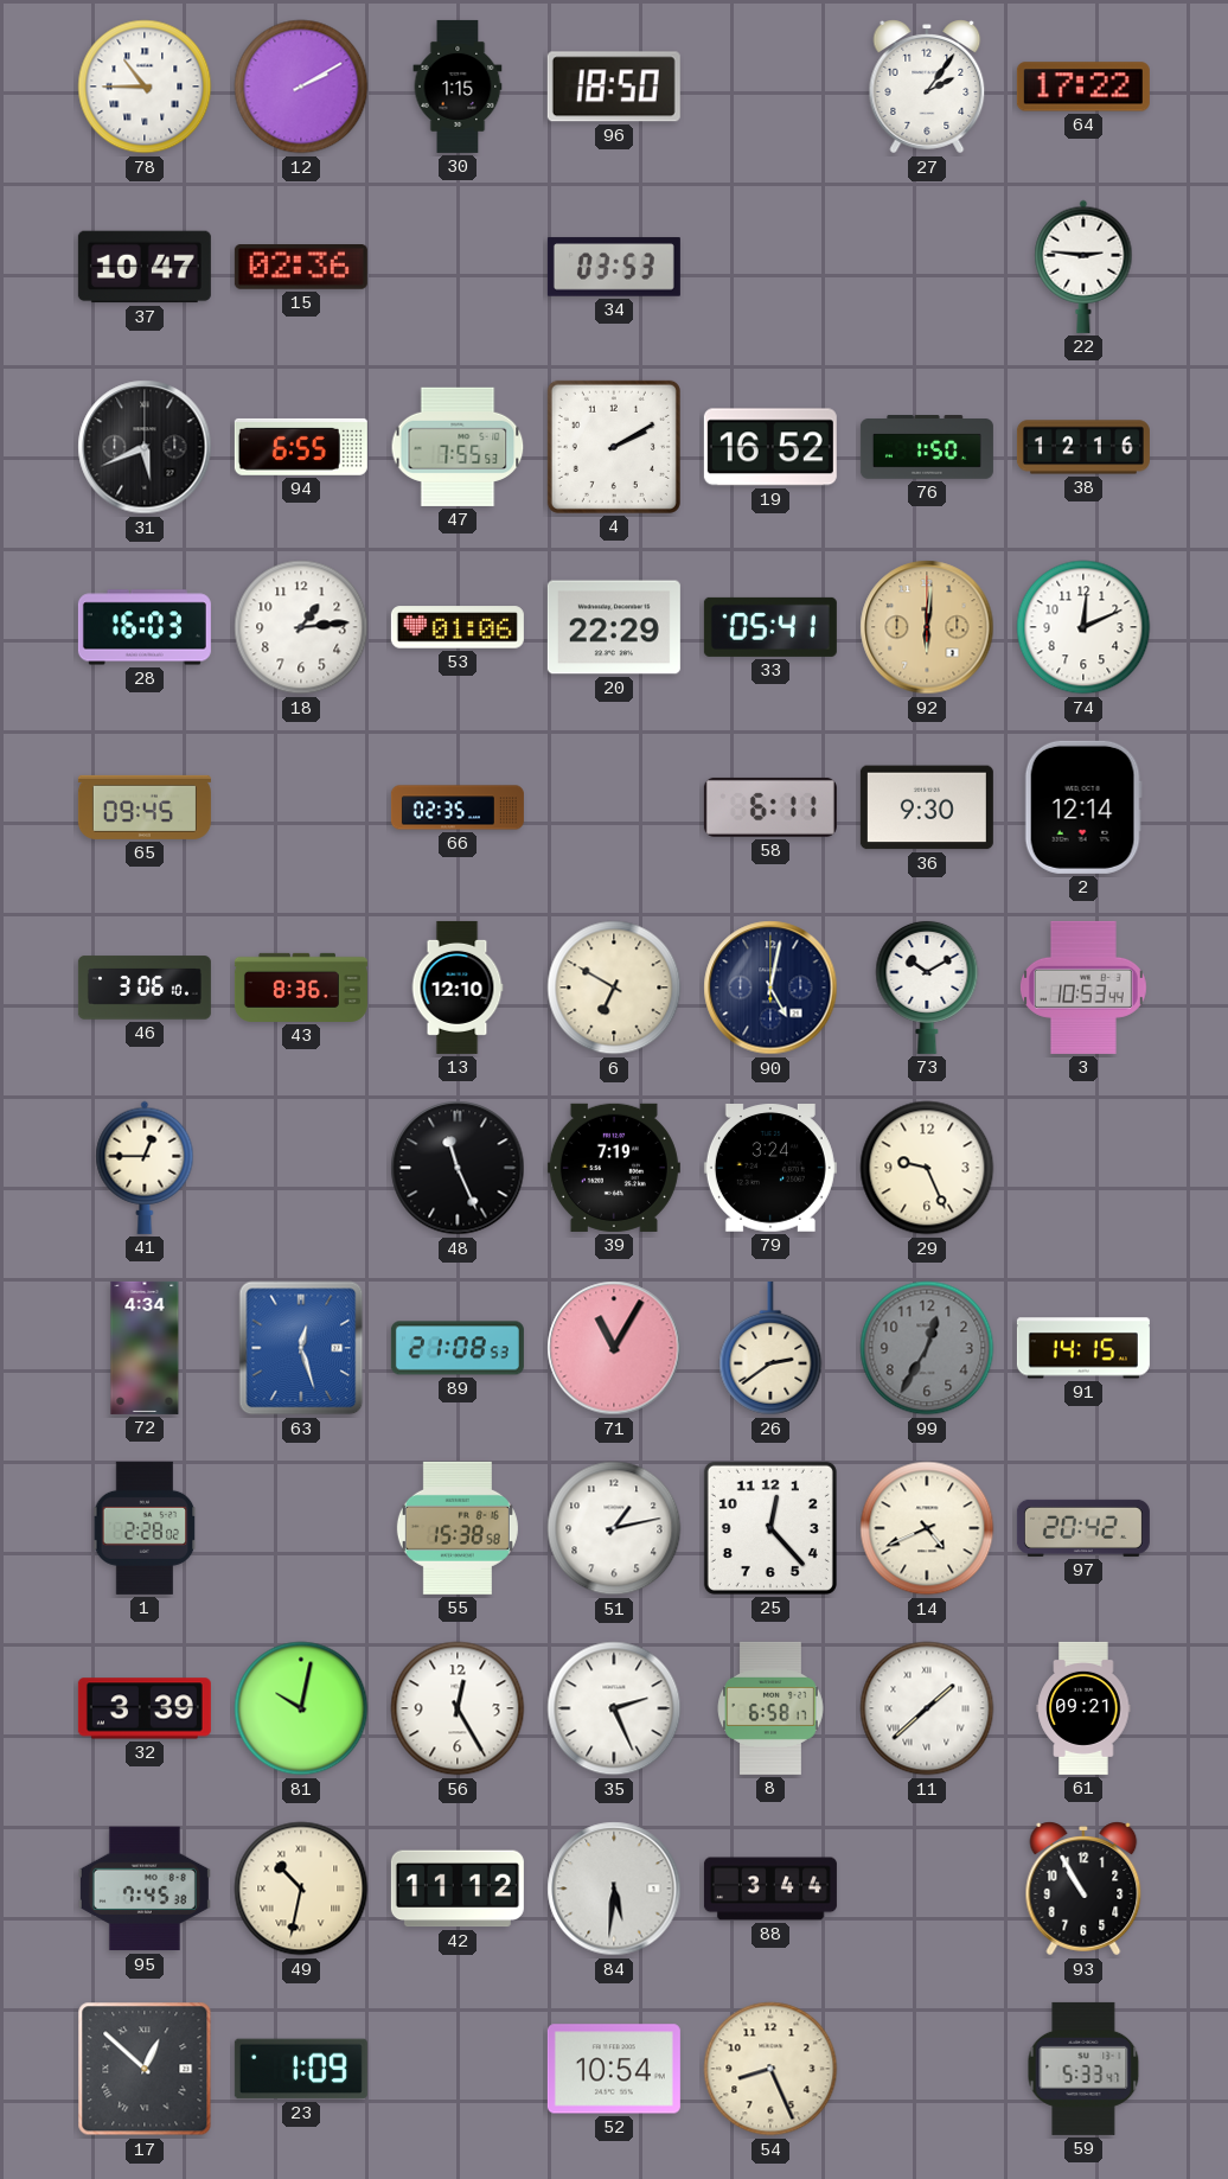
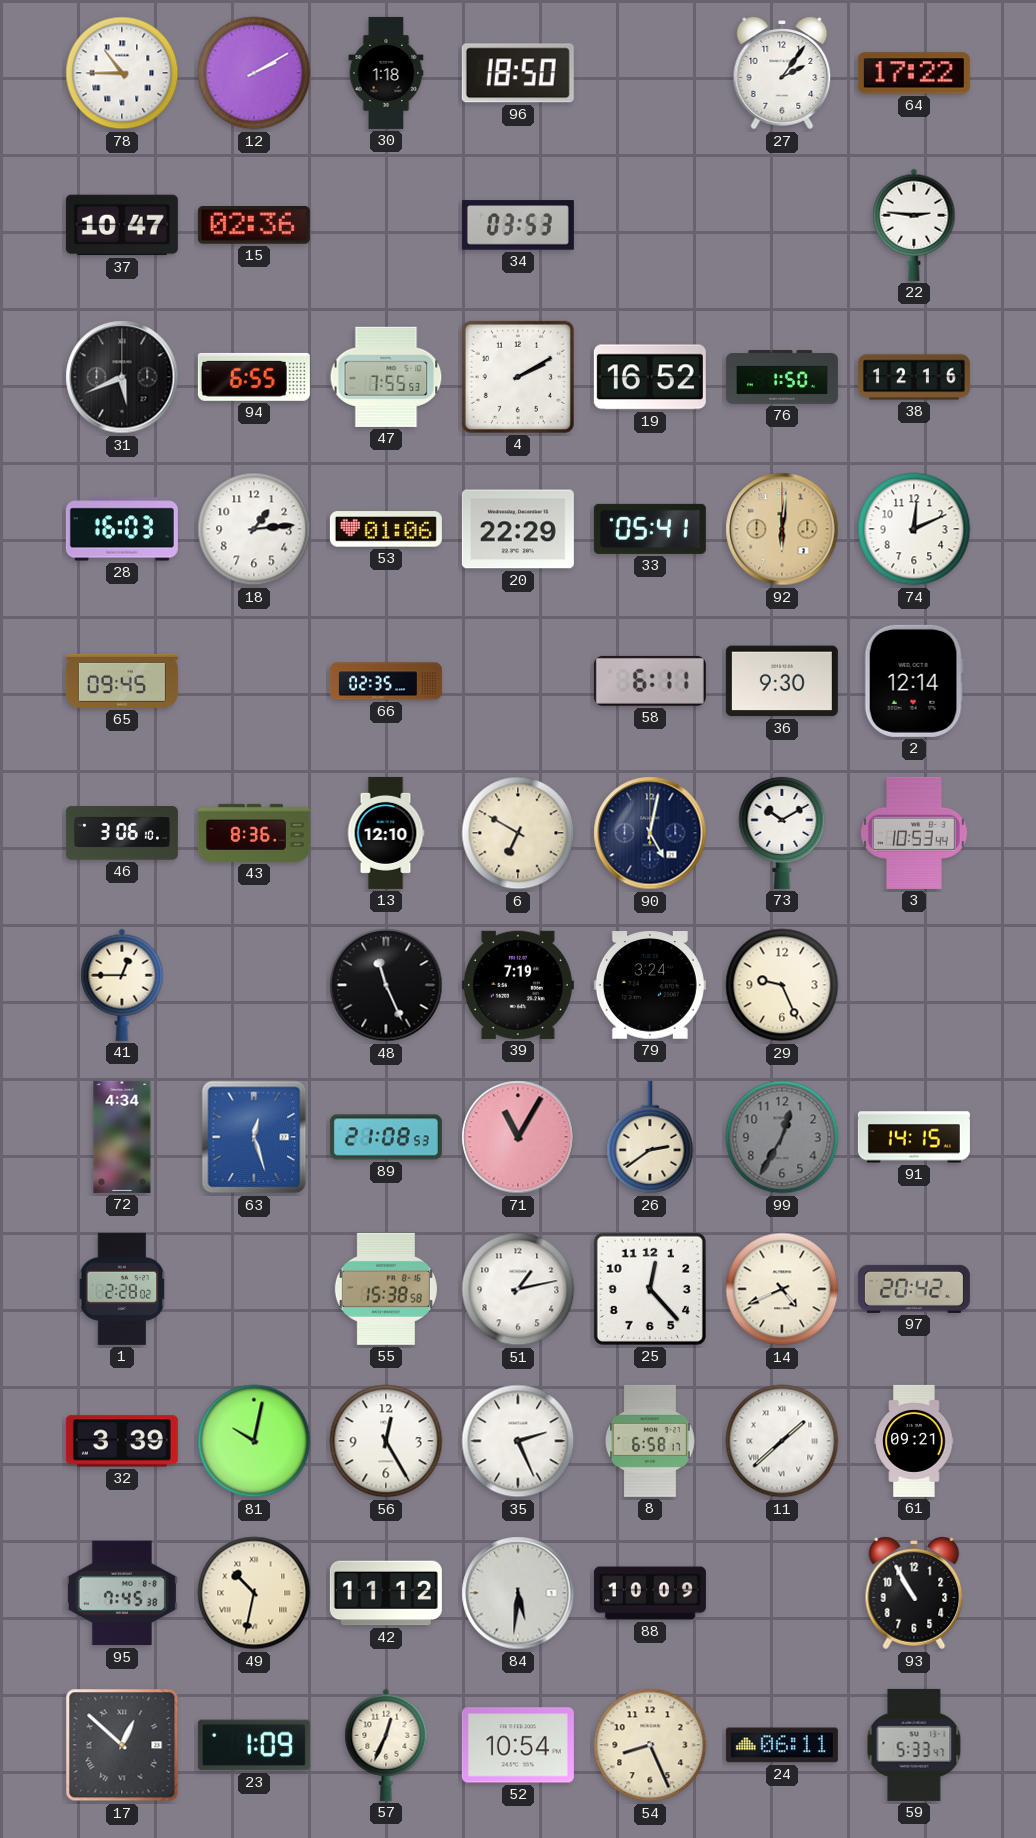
30: 1:15 -> 1:18 (386, 73)
88: 3:44 -> 10:09 (650, 1593)
57: none -> 12:34 (386, 1745)
24: none -> 06:11 (782, 1745)
